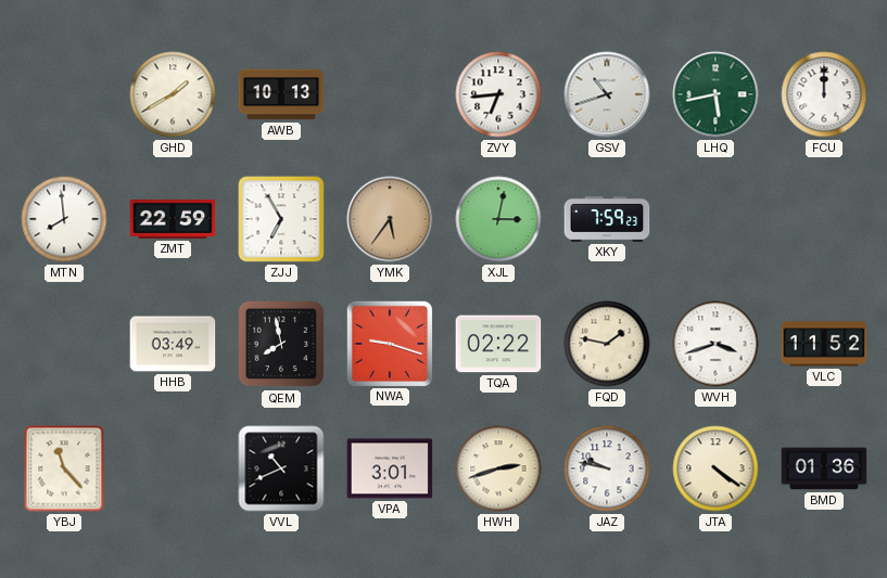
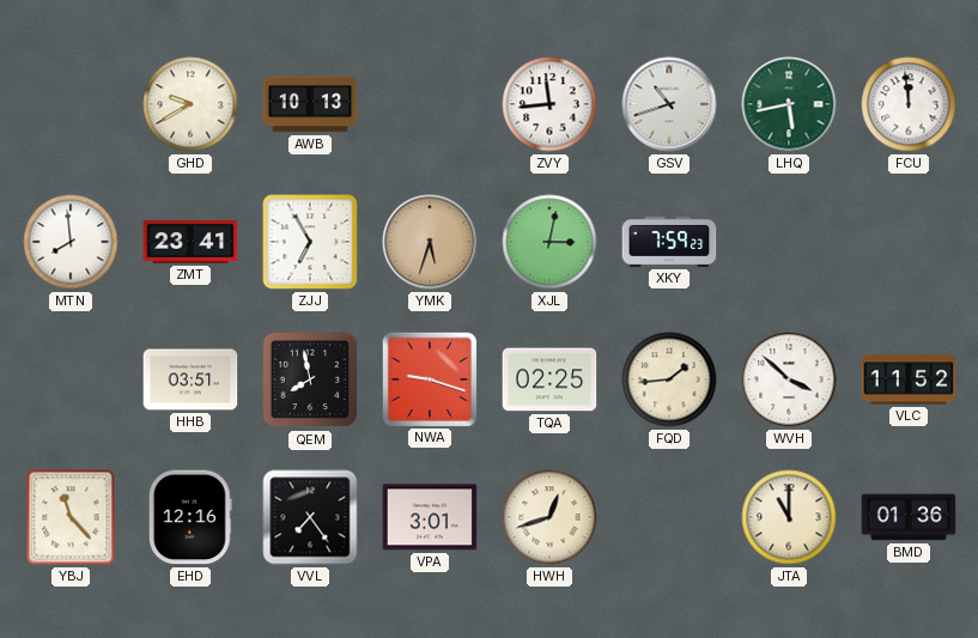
GHD: 1:40 -> 9:40 (190, 104)
ZVY: 6:44 -> 11:44 (549, 104)
FCU: 12:00 -> 11:59 (909, 104)
ZMT: 22:59 -> 23:41 (190, 242)
YMK: 5:36 -> 5:33 (430, 242)
HHB: 03:49 -> 03:51 (190, 379)
TQA: 02:22 -> 02:25 (549, 379)
FQD: 1:47 -> 1:44 (669, 379)
WVH: 3:42 -> 3:52 (789, 379)
EHD: none -> 12:16 (190, 517)
VVL: 10:41 -> 7:24 (310, 517)
HWH: 2:42 -> 12:42 (549, 517)
JAZ: 9:47 -> none (607, 468)
JTA: 4:21 -> 11:00 (789, 517)
